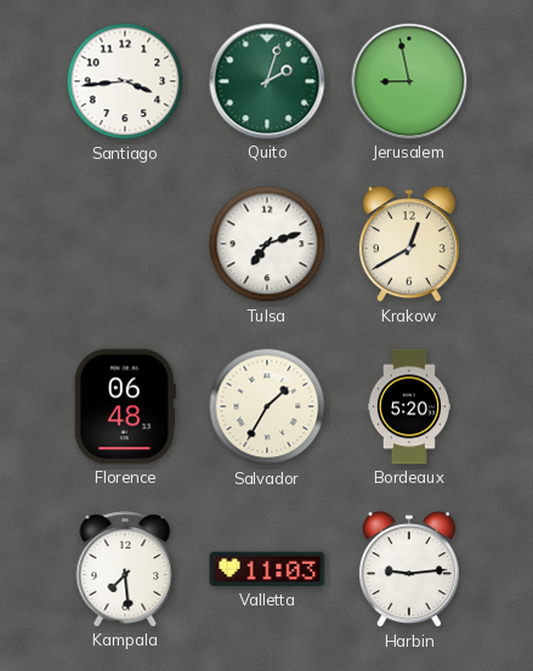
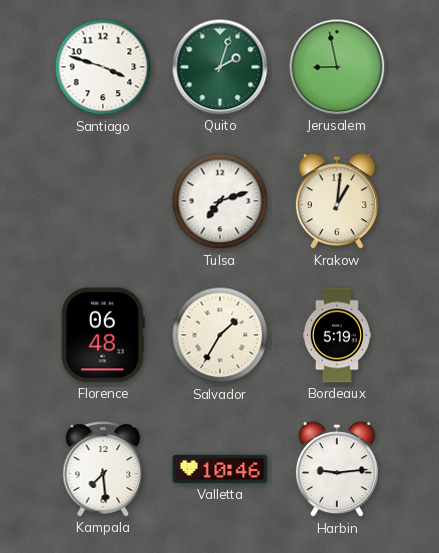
Santiago: 3:44 -> 3:48 (103, 67)
Krakow: 12:40 -> 1:01 (337, 202)
Bordeaux: 5:20 -> 5:19 (337, 335)
Valletta: 11:03 -> 10:46 (220, 469)
